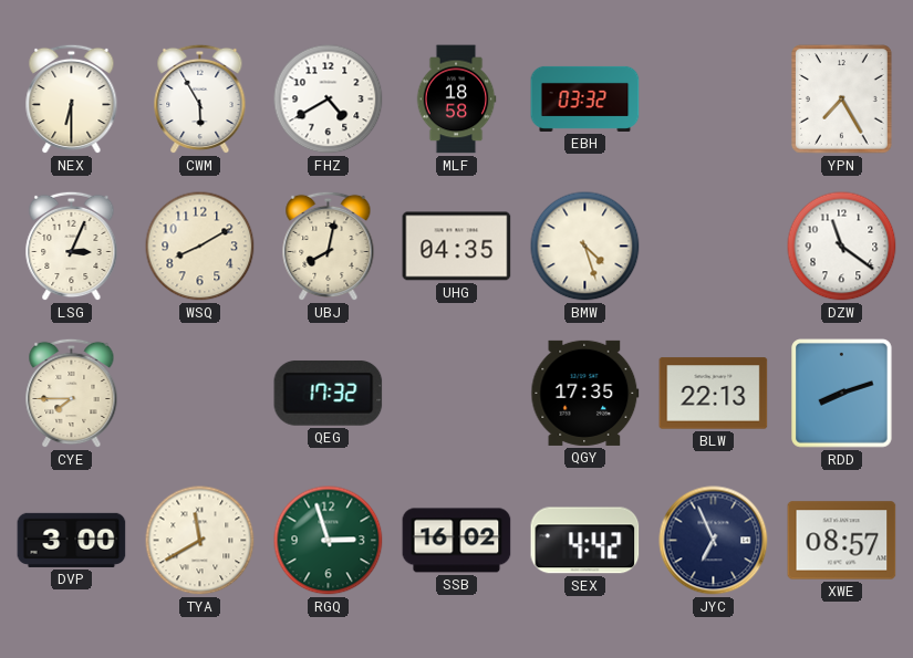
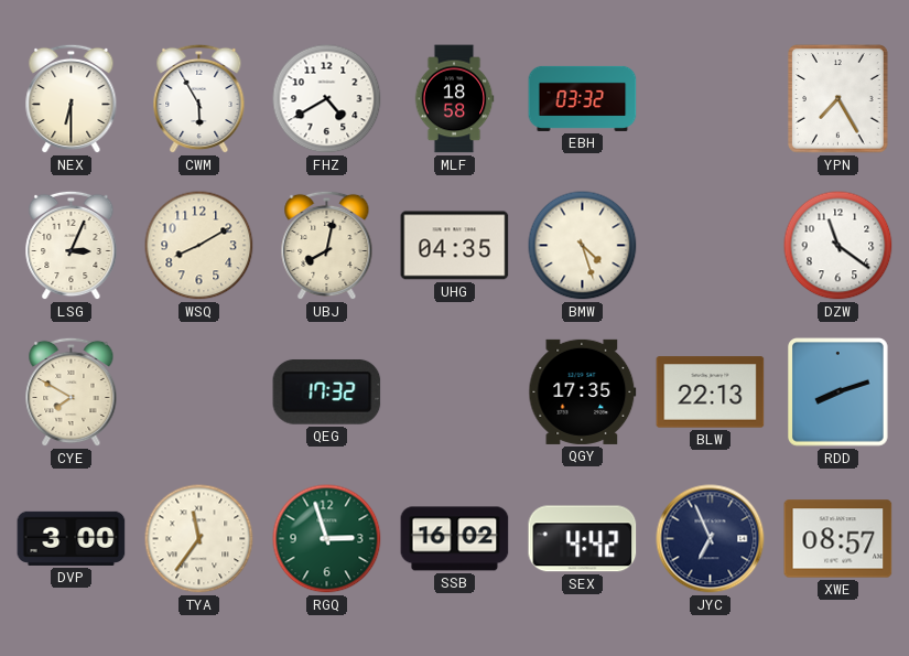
CYE: 7:45 -> 7:50 (72, 392)
TYA: 11:40 -> 11:36 (199, 539)
